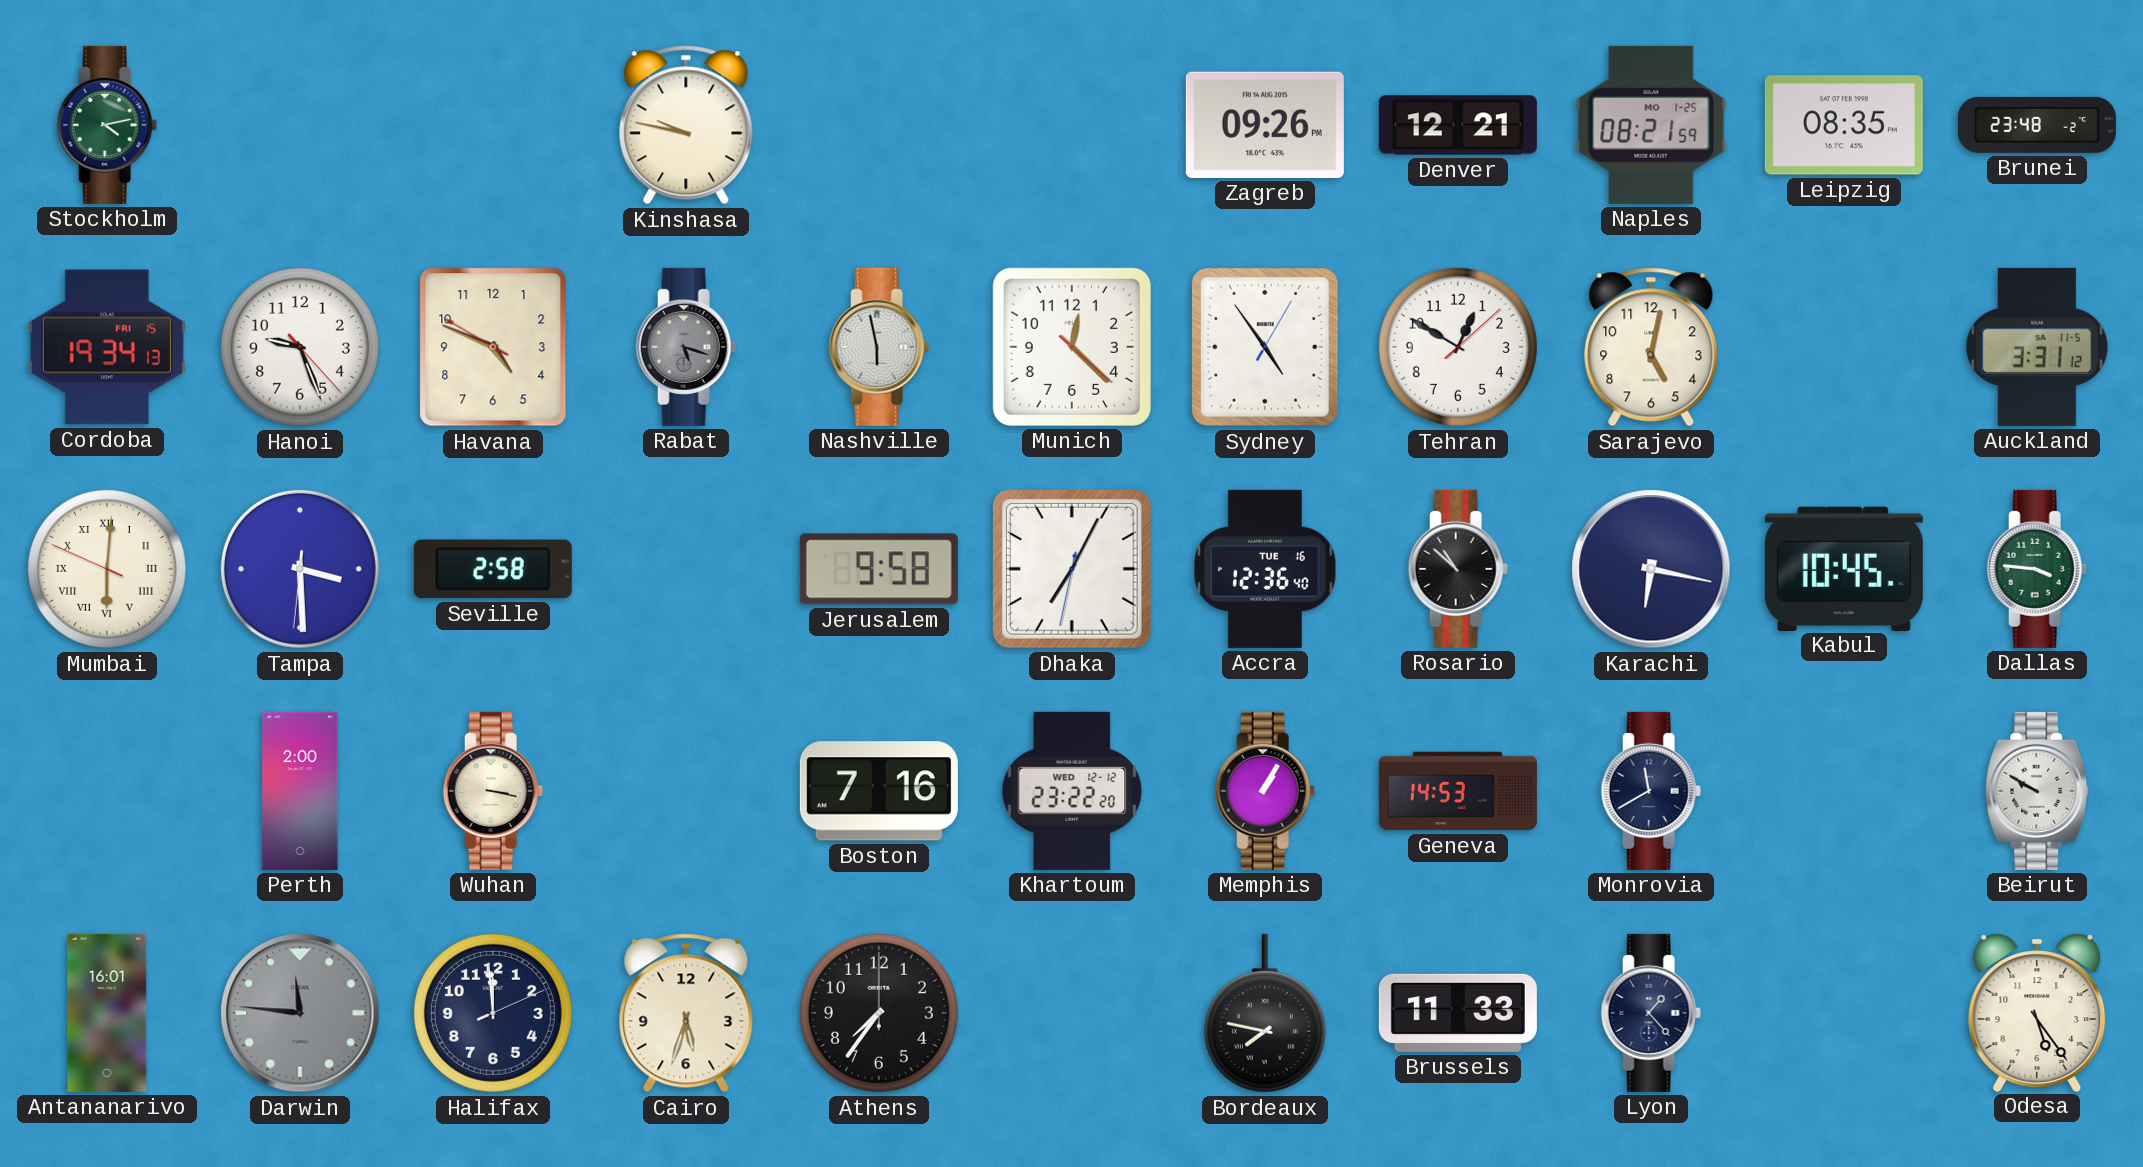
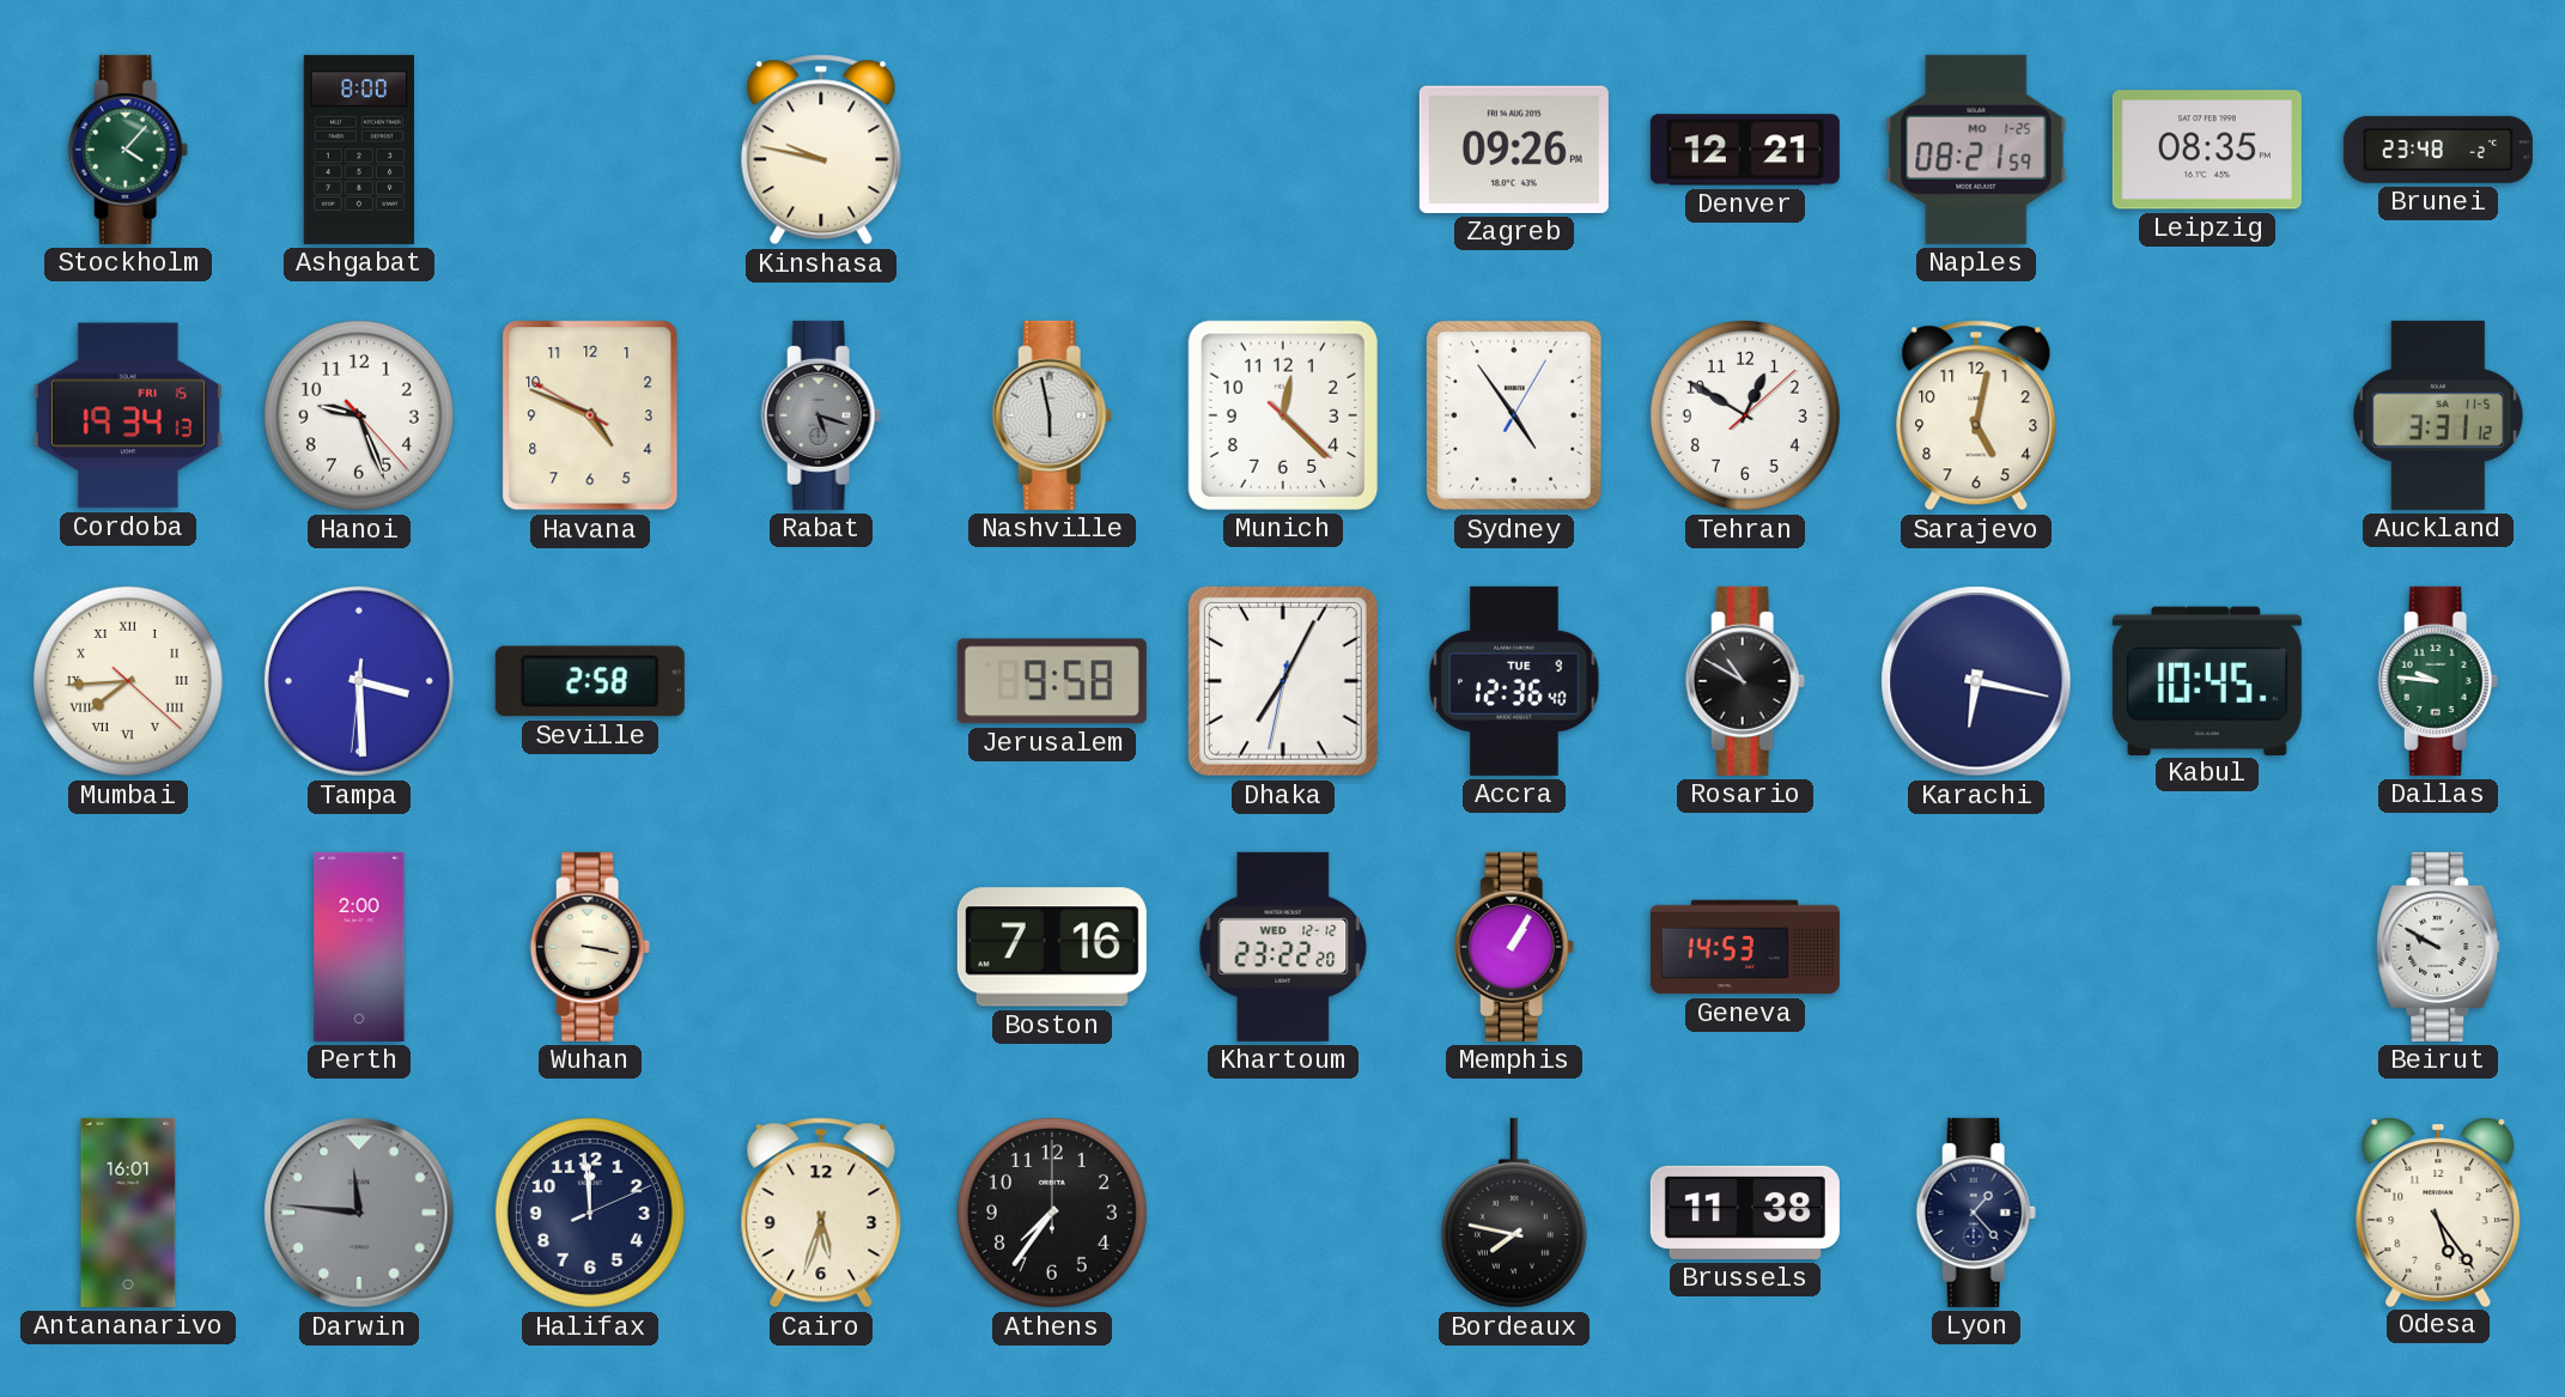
Stockholm: 4:13 -> 4:07 (128, 150)
Ashgabat: none -> 8:00 (359, 150)
Mumbai: 6:00 -> 7:44 (128, 681)
Accra date: TUE 16 -> TUE 9 (1514, 681)
Rosario: 10:52 -> 10:50 (1745, 681)
Dallas: 3:46 -> 9:46 (2438, 681)
Monrovia: 11:40 -> none (1651, 791)
Brussels: 11:33 -> 11:38 (1745, 1213)
